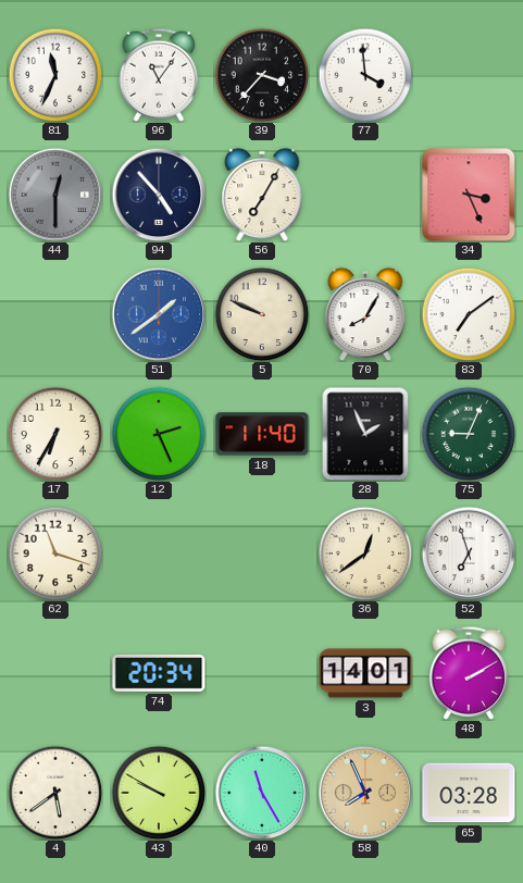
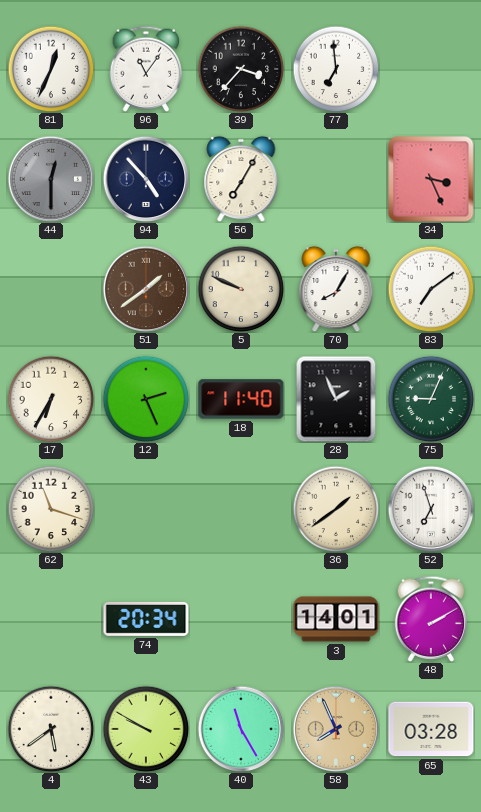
81: 11:34 -> 12:34 (51, 69)
77: 3:59 -> 6:59 (336, 69)
51 dial: blue -> brown (146, 289)
36: 12:39 -> 1:39 (336, 509)
